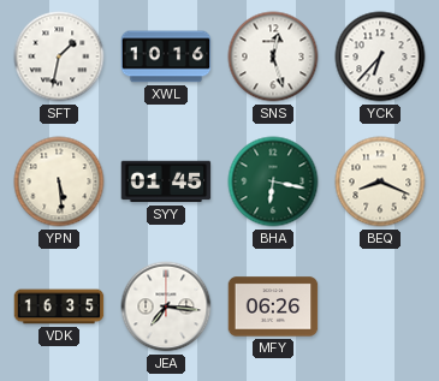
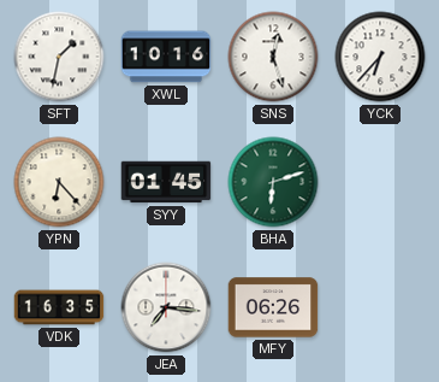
YPN: 5:29 -> 6:23 (59, 182)
BHA: 6:17 -> 6:12 (273, 182)
BEQ: 8:19 -> none (380, 181)
